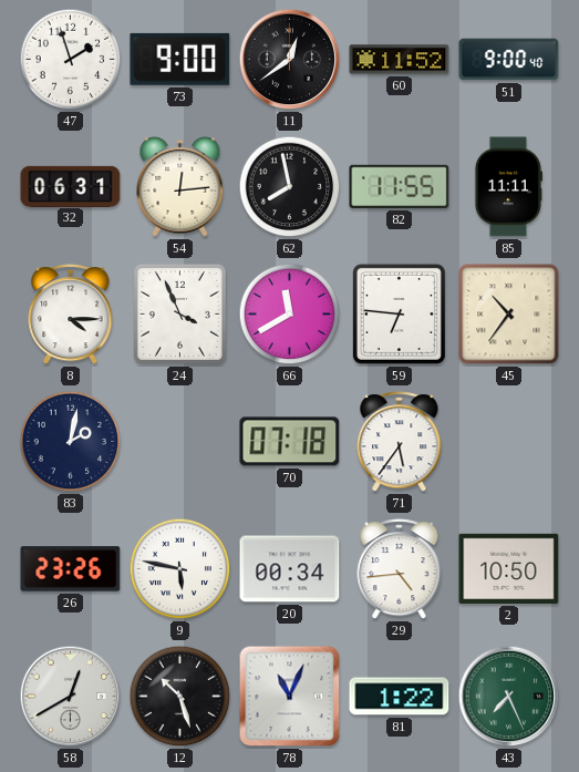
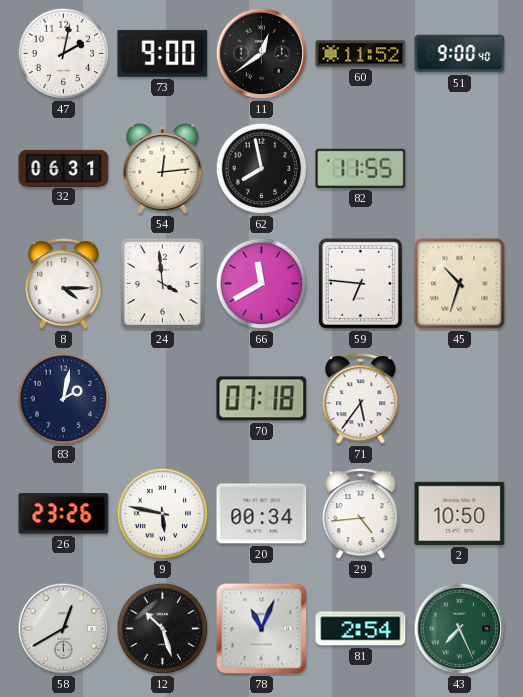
47: 1:57 -> 2:02 (64, 54)
85: 11:11 -> none (508, 187)
24: 3:56 -> 3:59 (162, 283)
45: 10:36 -> 10:33 (460, 284)
81: 1:22 -> 2:54 (361, 629)
